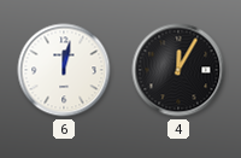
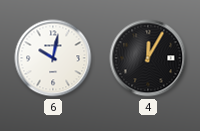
6: 12:02 -> 10:02 (53, 58)
